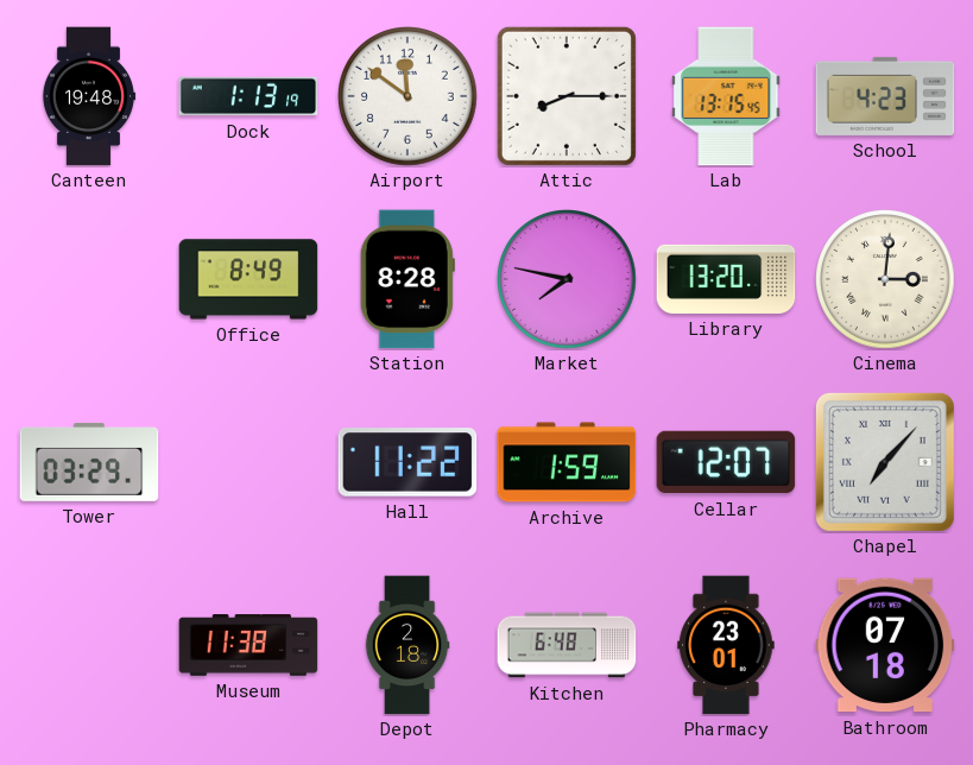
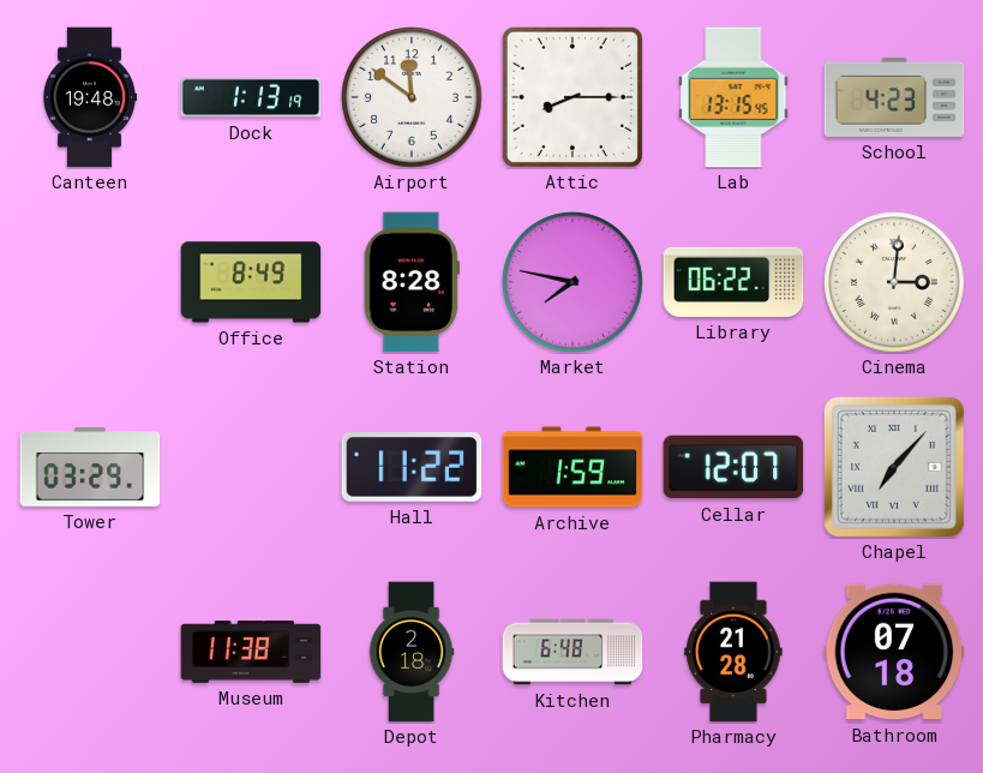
Library: 13:20 -> 06:22 (733, 282)
Pharmacy: 23:01 -> 21:28 (733, 652)
